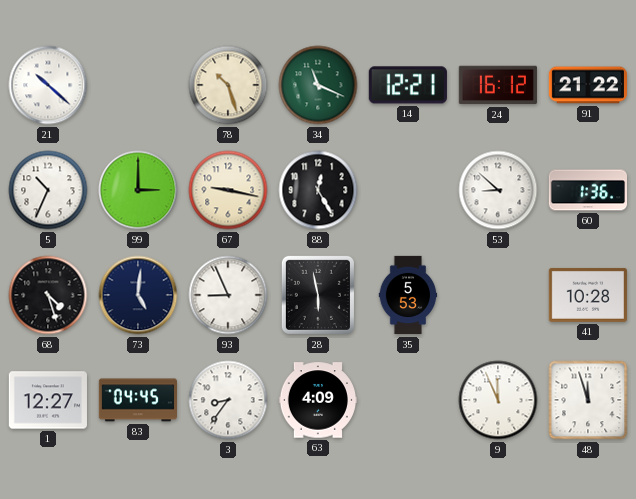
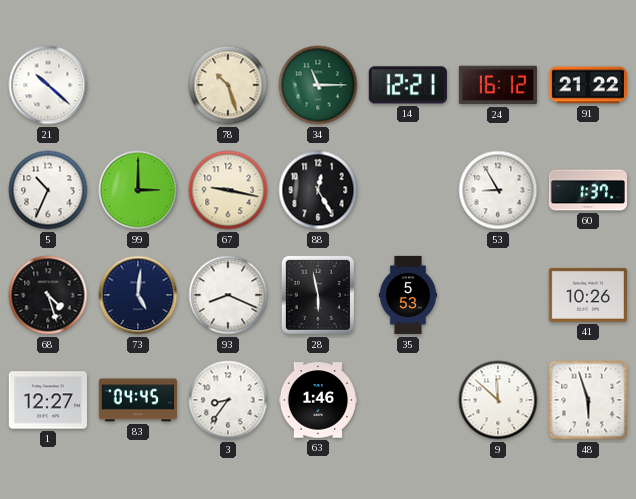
34: 11:19 -> 11:15 (318, 85)
53: 8:52 -> 8:55 (498, 190)
60: 1:36 -> 1:37 (587, 190)
93: 8:56 -> 8:19 (228, 295)
41: 10:28 -> 10:26 (587, 295)
63: 4:09 -> 1:46 (317, 400)
9: 11:56 -> 11:52 (498, 400)
48: 11:57 -> 5:57 (588, 400)
